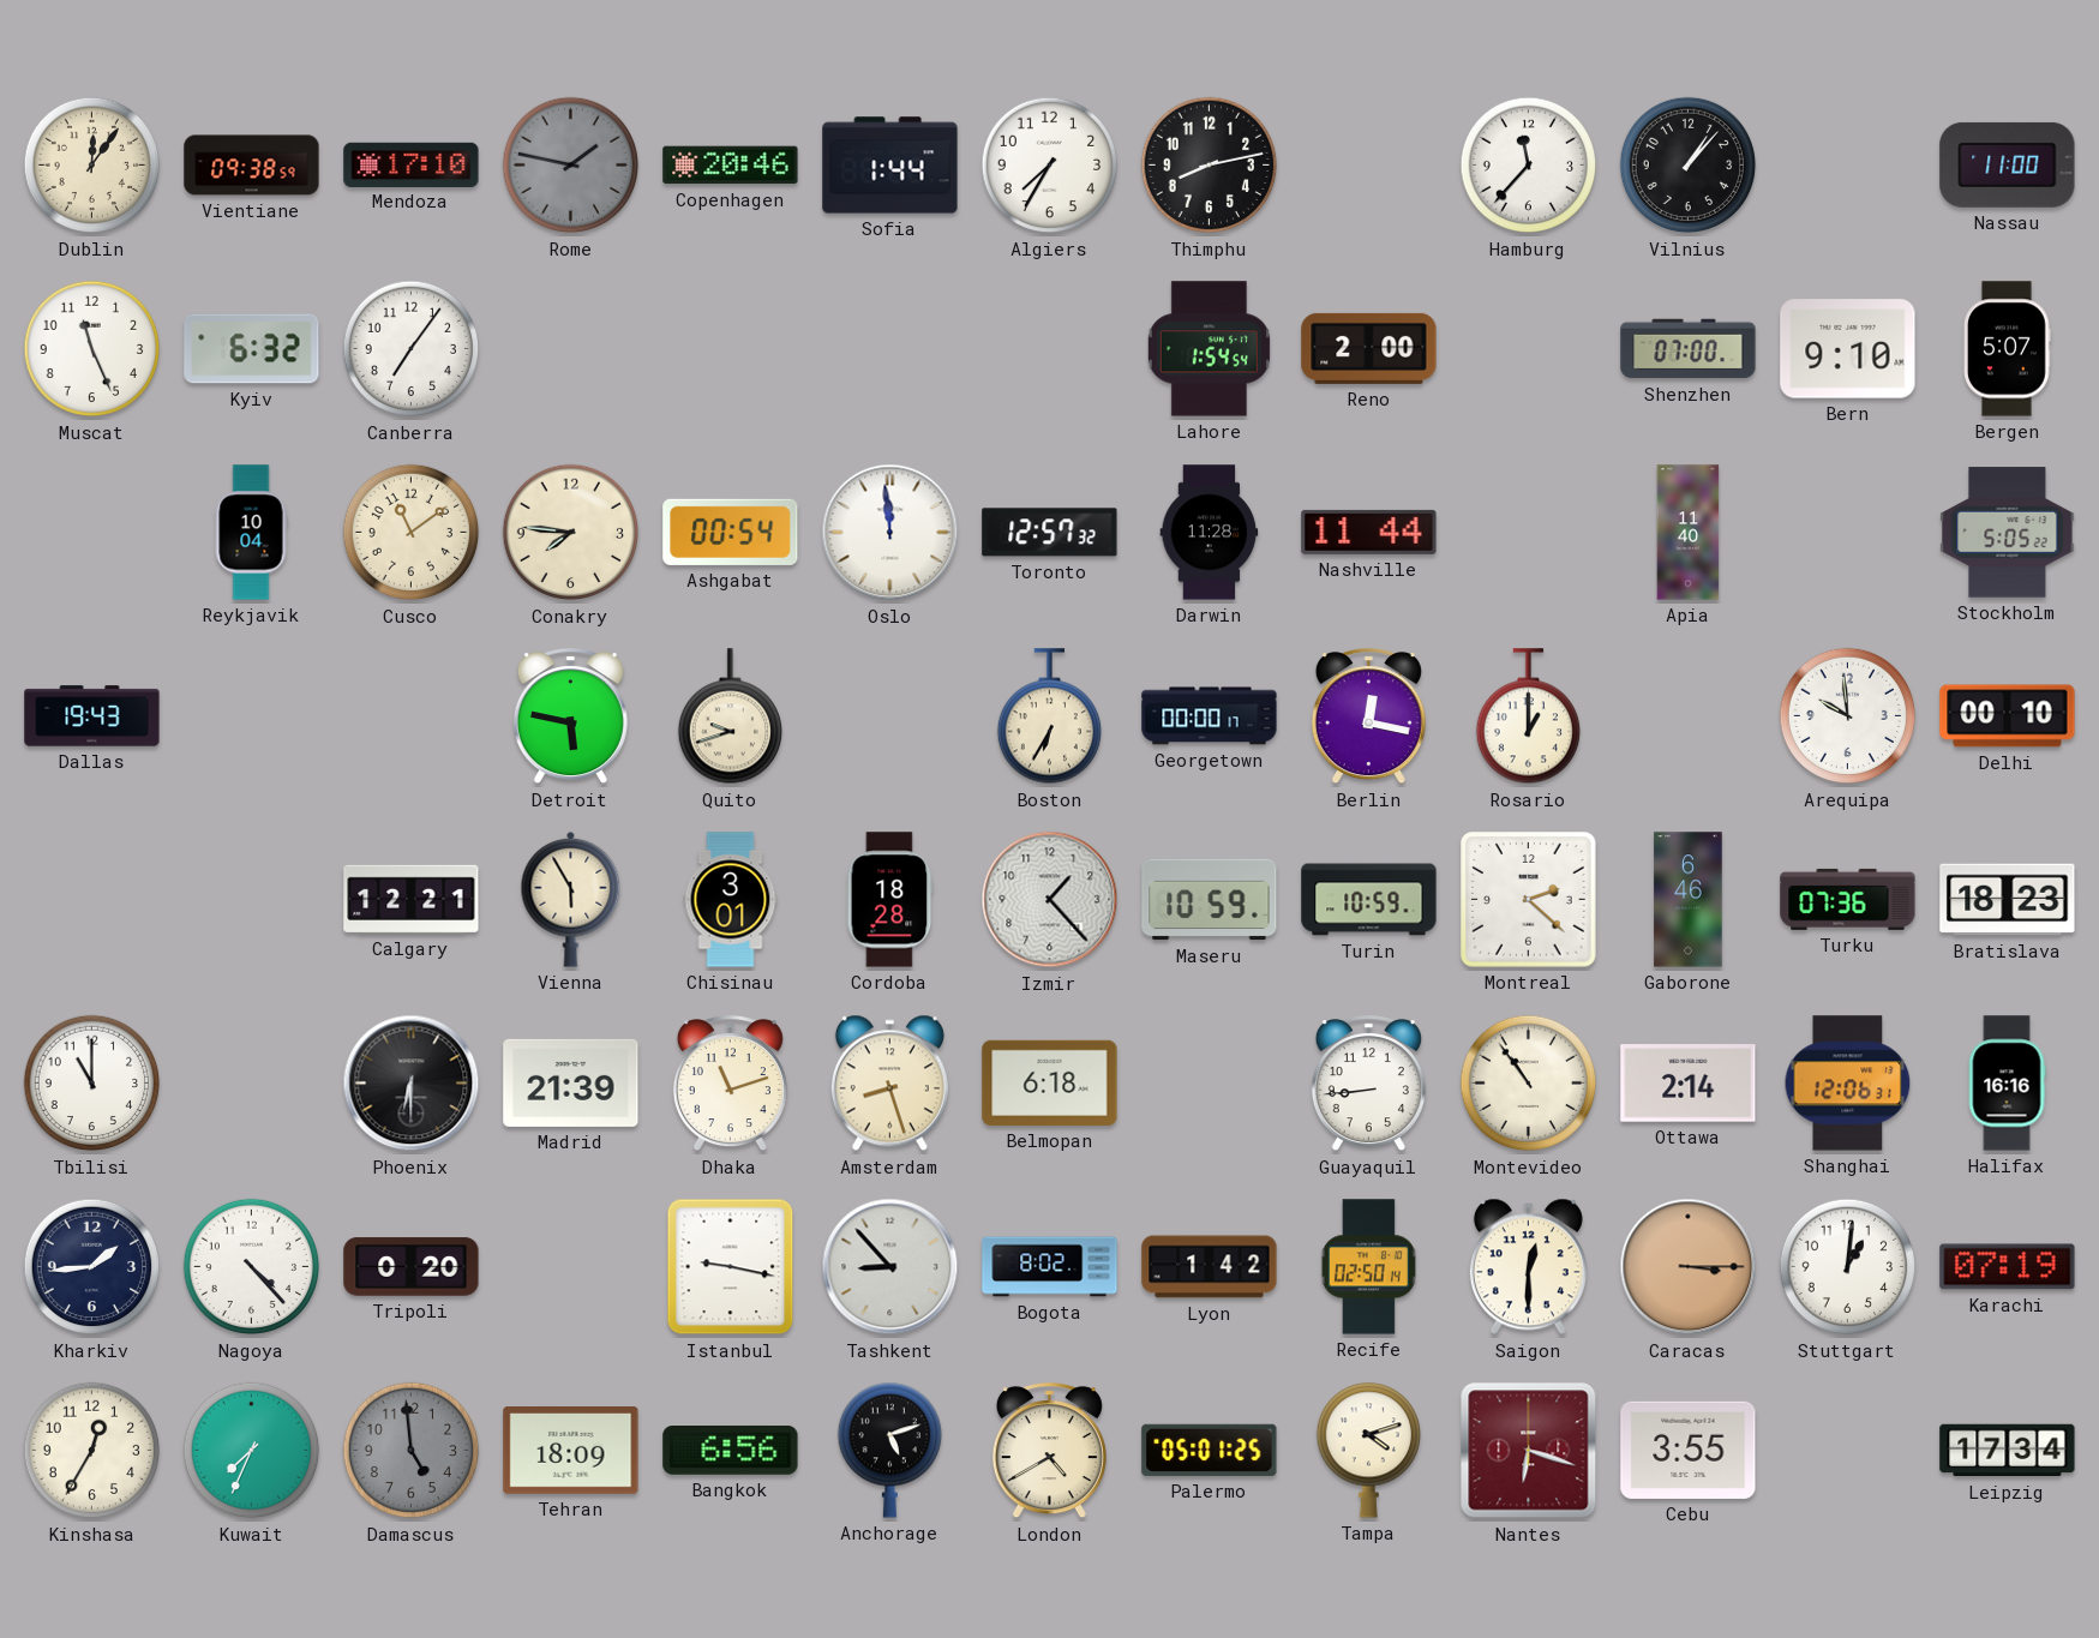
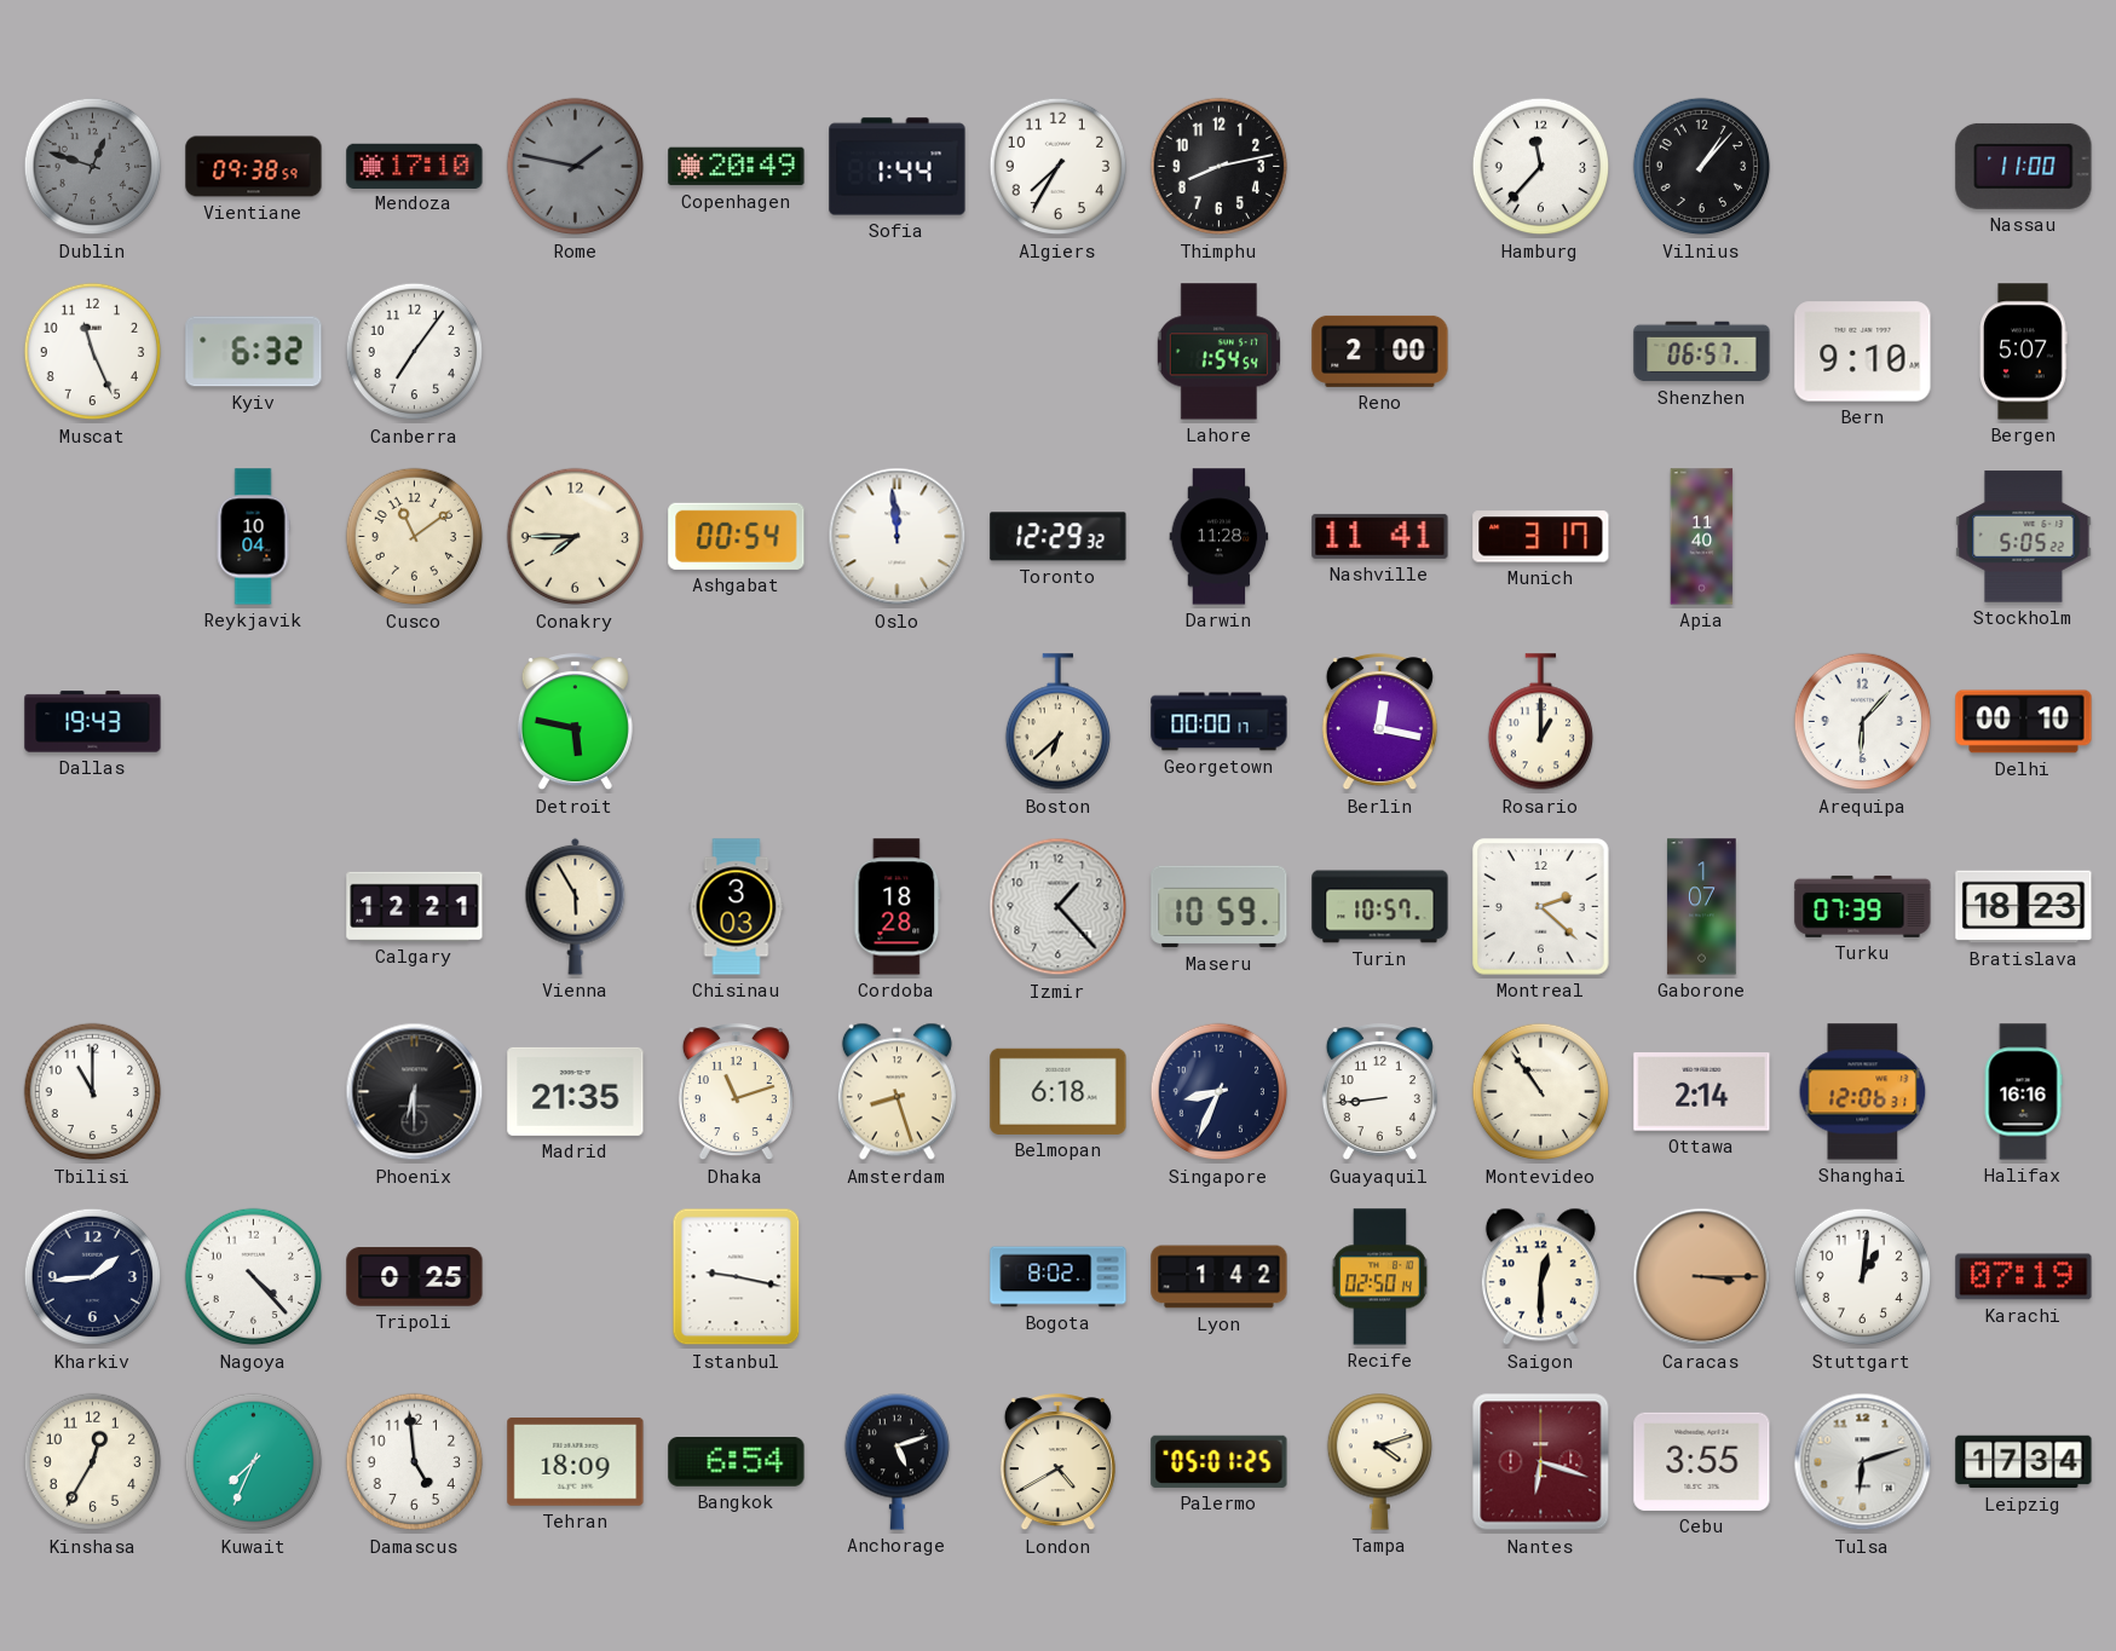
Dublin: 12:06 -> 12:48 (93, 167)
Dublin dial: cream -> grey (93, 167)
Copenhagen: 20:46 -> 20:49 (737, 167)
Shenzhen: 07:00 -> 06:57 (1702, 352)
Conakry: 7:46 -> 7:45 (576, 537)
Toronto: 12:57 -> 12:29 (1059, 537)
Nashville: 11:44 -> 11:41 (1380, 536)
Munich: none -> 3:17 (1541, 537)
Quito: 9:42 -> none (730, 716)
Boston: 6:35 -> 6:38 (1057, 722)
Arequipa: 9:59 -> 6:07 (1863, 722)
Chisinau: 3:01 -> 3:03 (737, 907)
Turin: 10:59 -> 10:57 (1380, 907)
Gaborone: 6:46 -> 1:07 (1702, 907)
Turku: 07:36 -> 07:39 (1863, 906)
Madrid: 21:39 -> 21:35 (576, 1091)
Singapore: none -> 8:34 (1220, 1092)
Tripoli: 0:20 -> 0:25 (415, 1277)
Tashkent: 8:53 -> none (890, 1267)
Damascus dial: grey -> white (415, 1462)
Bangkok: 6:56 -> 6:54 (737, 1462)
Tulsa: none -> 6:12 (1863, 1462)
